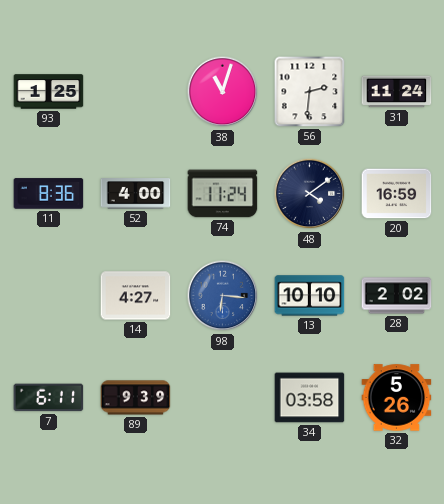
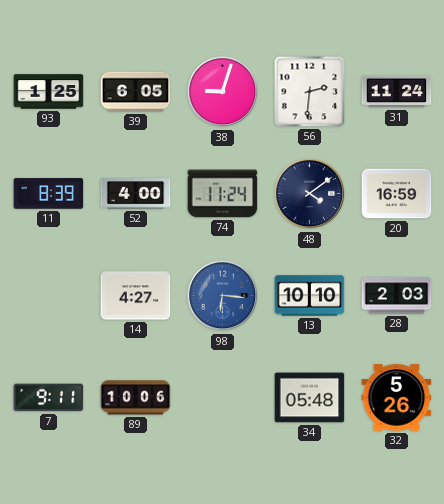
39: none -> 6:05 (136, 92)
38: 11:03 -> 9:03 (223, 92)
11: 8:36 -> 8:39 (49, 194)
28: 2:02 -> 2:03 (397, 296)
7: 6:11 -> 9:11 (49, 398)
89: 9:39 -> 10:06 (136, 398)
34: 03:58 -> 05:48 (310, 398)
